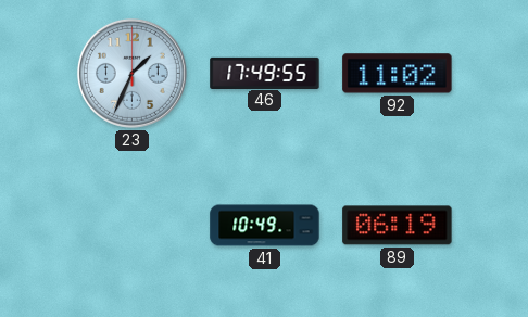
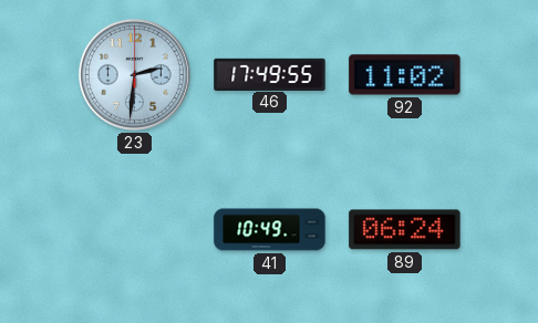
23: 1:34 -> 2:31 (134, 74)
89: 06:19 -> 06:24 (405, 230)
